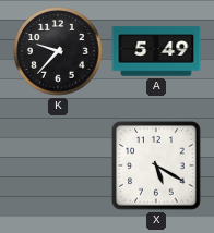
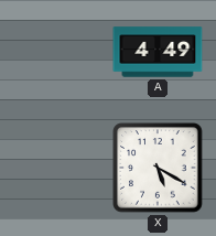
K: 9:37 -> none (58, 51)
A: 5:49 -> 4:49 (158, 52)
